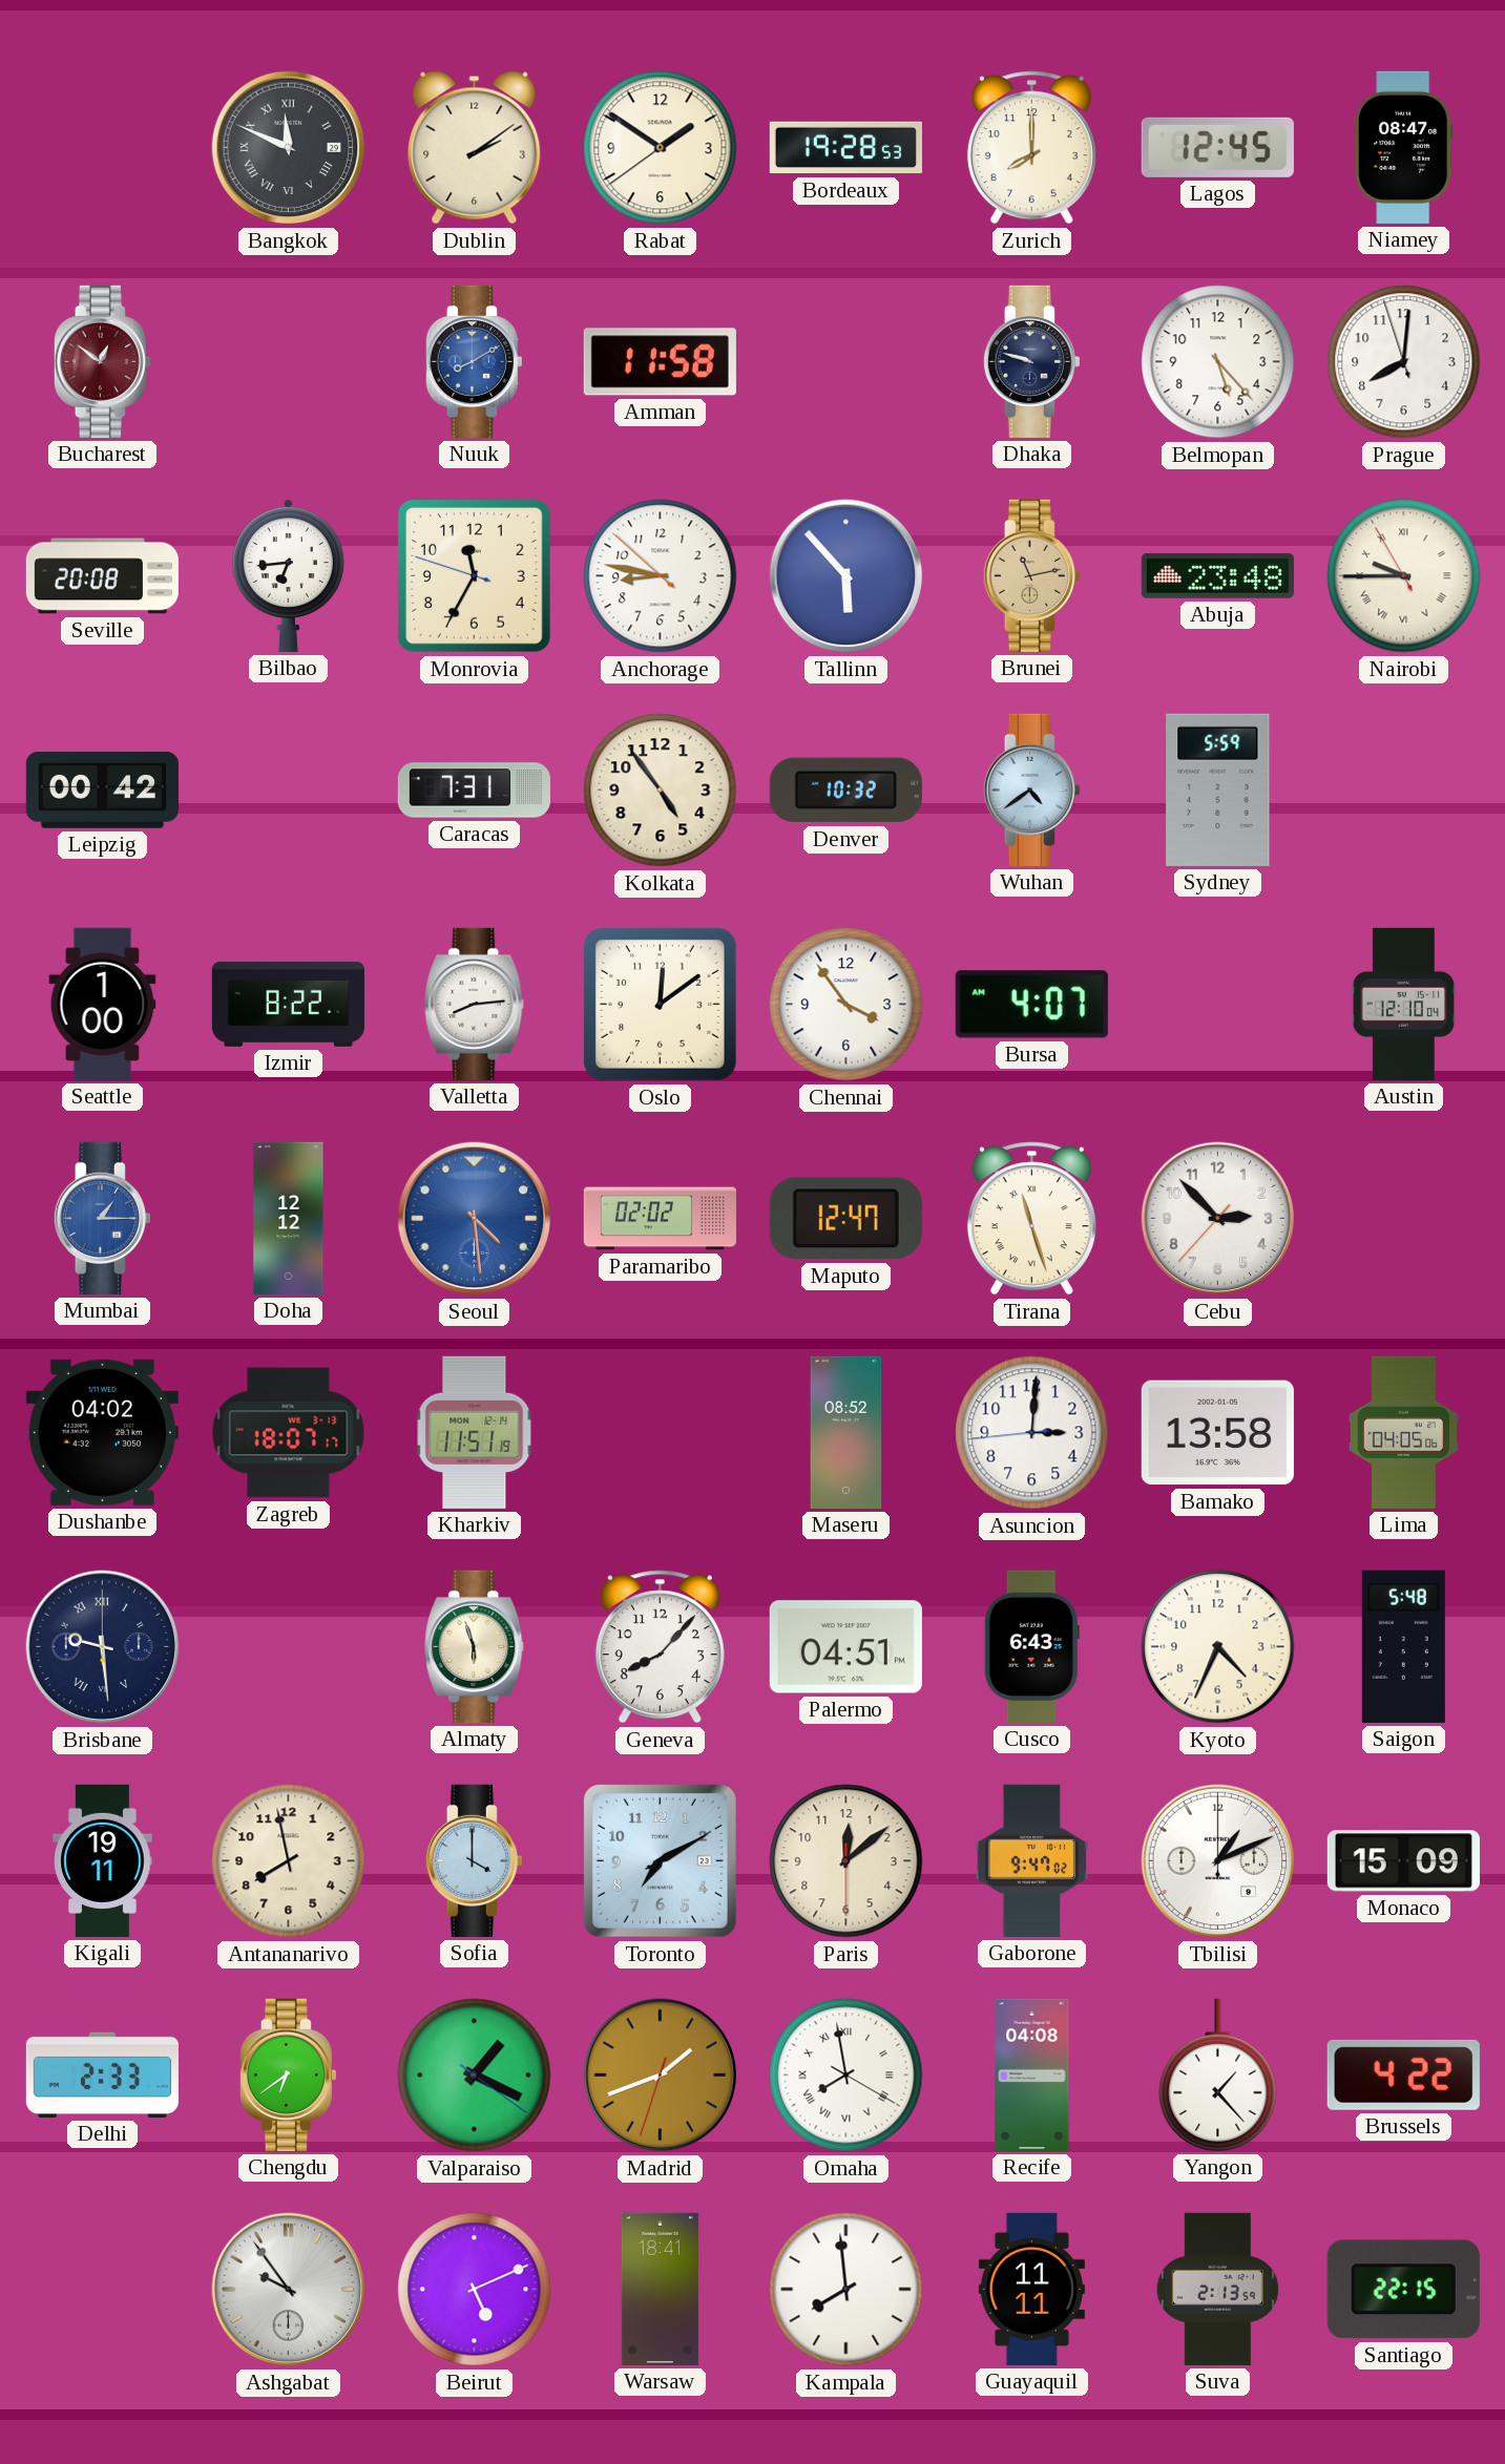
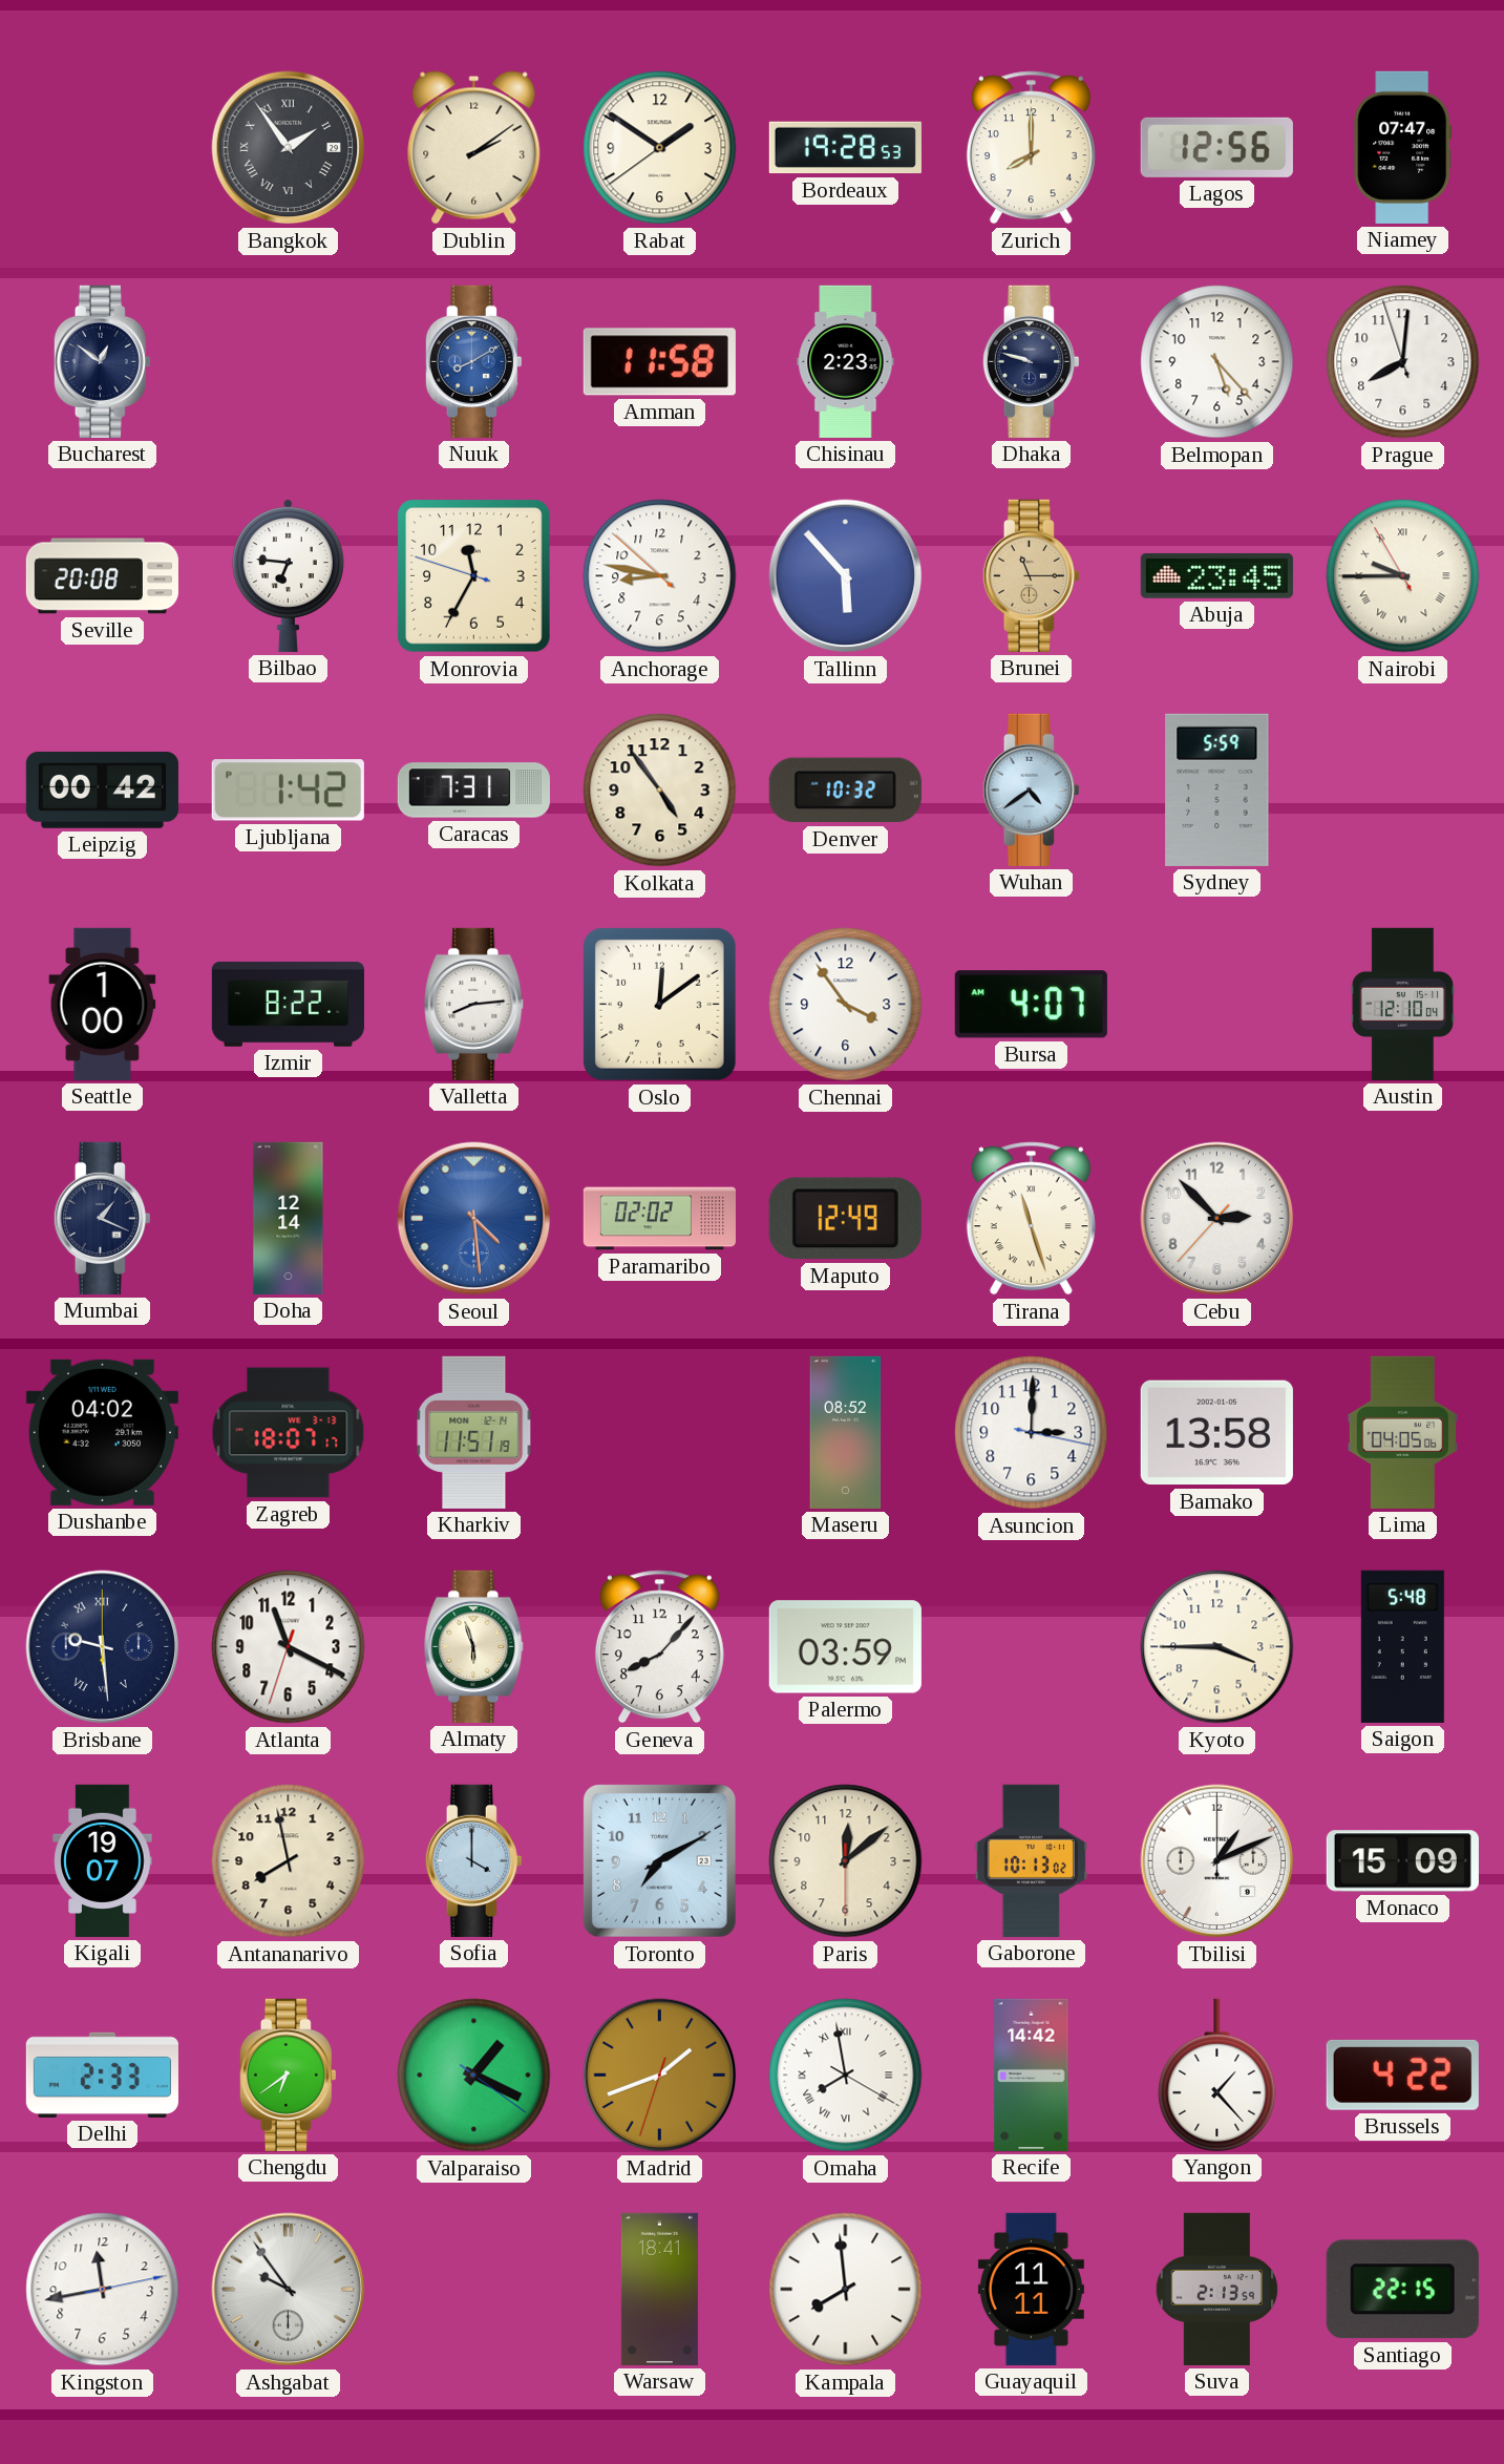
Bangkok: 11:49 -> 1:54 (289, 148)
Lagos: 12:45 -> 12:56 (1216, 147)
Niamey: 08:47 -> 07:47 (1403, 147)
Bucharest dial: burgundy -> navy (102, 361)
Chisinau: none -> 2:23 (846, 361)
Bilbao: 6:44 -> 6:46 (288, 575)
Brunei: 11:13 -> 11:15 (1031, 575)
Abuja: 23:48 -> 23:45 (1216, 576)
Ljubljana: none -> 1:42 (288, 791)
Mumbai: 1:15 -> 1:19 (102, 1218)
Mumbai dial: blue -> navy (102, 1218)
Doha: 12:12 -> 12:14 (289, 1218)
Maputo: 12:47 -> 12:49 (845, 1219)
Asuncion: 3:00:44 -> 3:00:17 (1032, 1433)
Atlanta: none -> 11:19 (289, 1647)
Palermo: 04:51 -> 03:59 (845, 1647)
Cusco: 6:43 -> none (1031, 1646)
Kyoto: 4:34 -> 3:45 (1217, 1647)
Kigali: 19:11 -> 19:07 (103, 1860)
Gaborone: 9:47 -> 10:13 (1031, 1860)
Recife: 04:08 -> 14:42 (1032, 2075)
Kingston: none -> 11:43 (103, 2290)
Beirut: 5:11 -> none (475, 2290)
